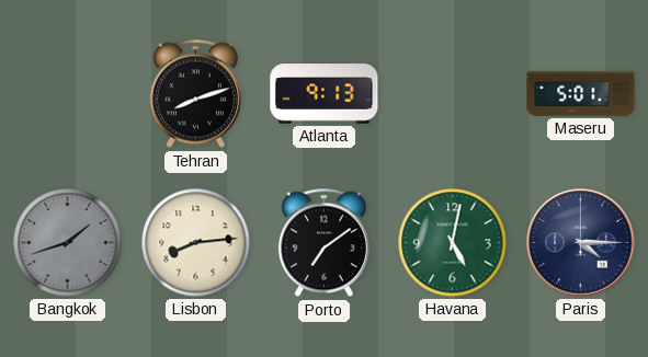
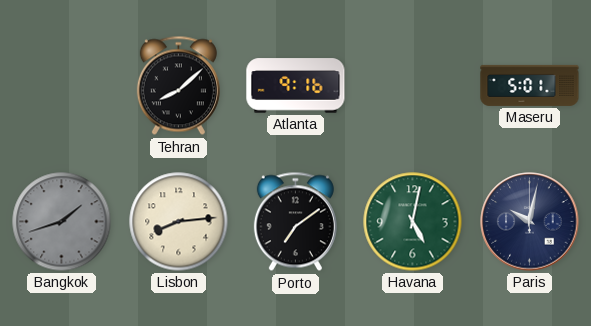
Tehran: 8:12 -> 8:08 (178, 86)
Atlanta: 9:13 -> 9:16 (296, 86)
Paris: 4:15 -> 10:02 (530, 222)
